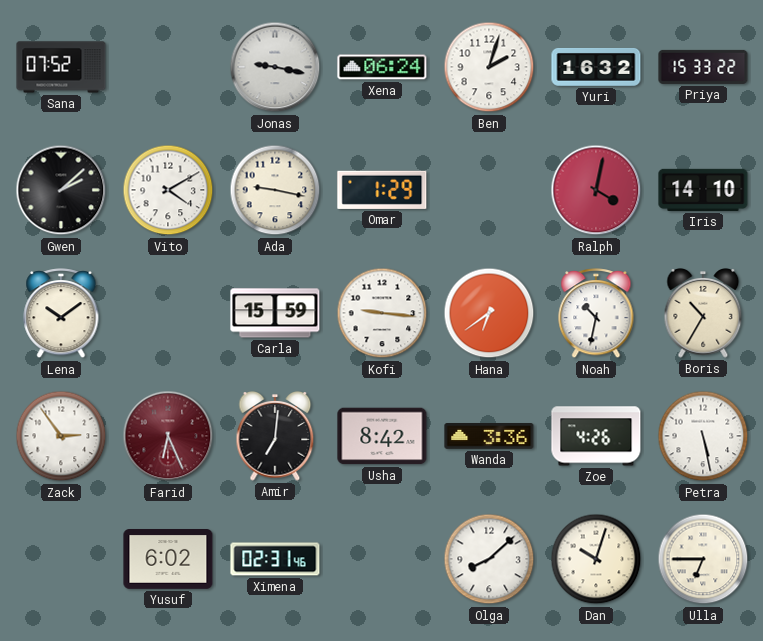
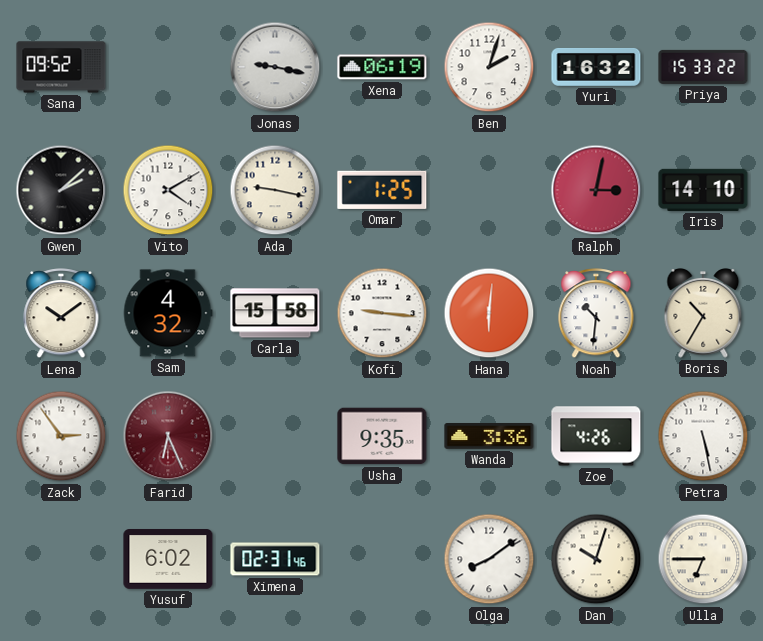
Sana: 07:52 -> 09:52 (61, 67)
Xena: 06:24 -> 06:19 (382, 67)
Omar: 1:29 -> 1:25 (382, 190)
Ralph: 4:02 -> 3:02 (596, 190)
Sam: none -> 4:32 (168, 313)
Carla: 15:59 -> 15:58 (275, 313)
Hana: 6:39 -> 6:01 (489, 313)
Noah: 10:32 -> 10:31 (596, 314)
Amir: 7:01 -> none (275, 437)
Usha: 8:42 -> 9:35 (382, 436)
Olga: 8:08 -> 8:09 (489, 559)
